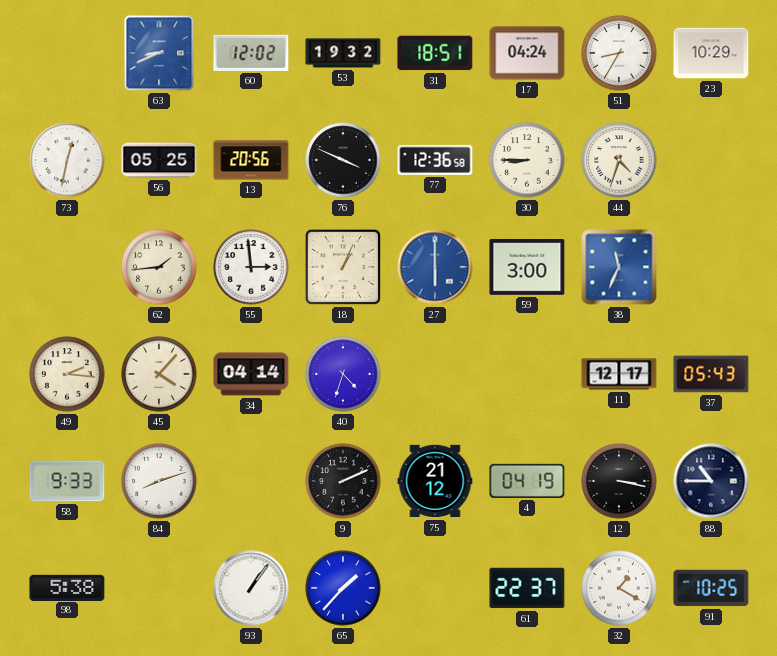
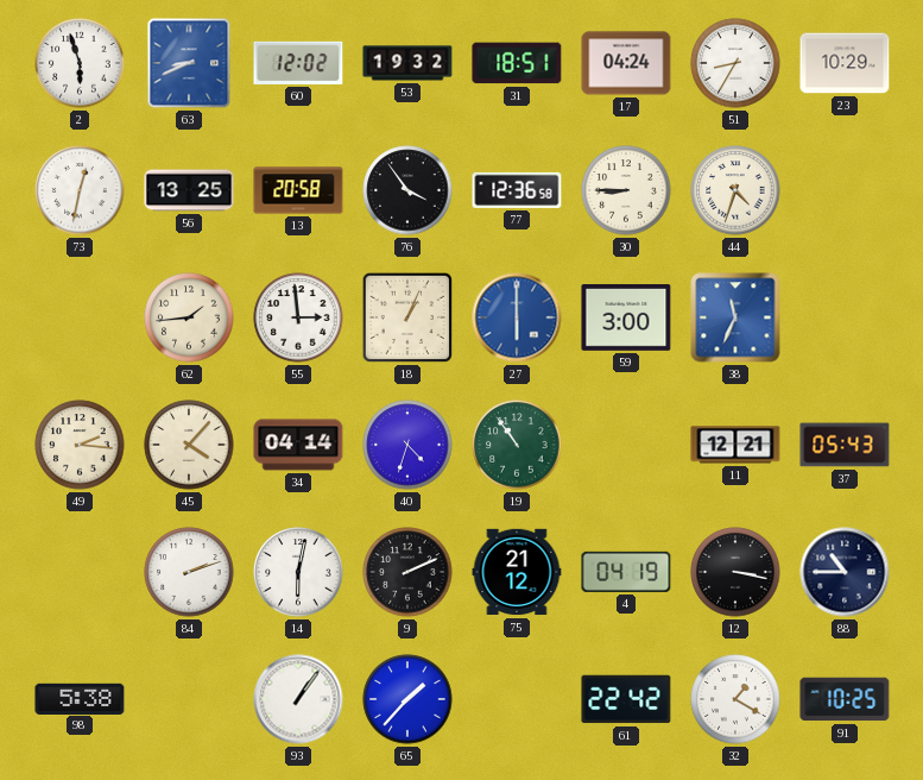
2: none -> 5:57 (80, 63)
56: 05:25 -> 13:25 (189, 190)
13: 20:56 -> 20:58 (298, 190)
76: 3:49 -> 3:54 (407, 190)
19: none -> 10:54 (517, 445)
11: 12:17 -> 12:21 (735, 445)
58: 9:33 -> none (67, 481)
84: 8:12 -> 2:12 (189, 572)
14: none -> 6:02 (298, 572)
61: 22:37 -> 22:42 (626, 699)
